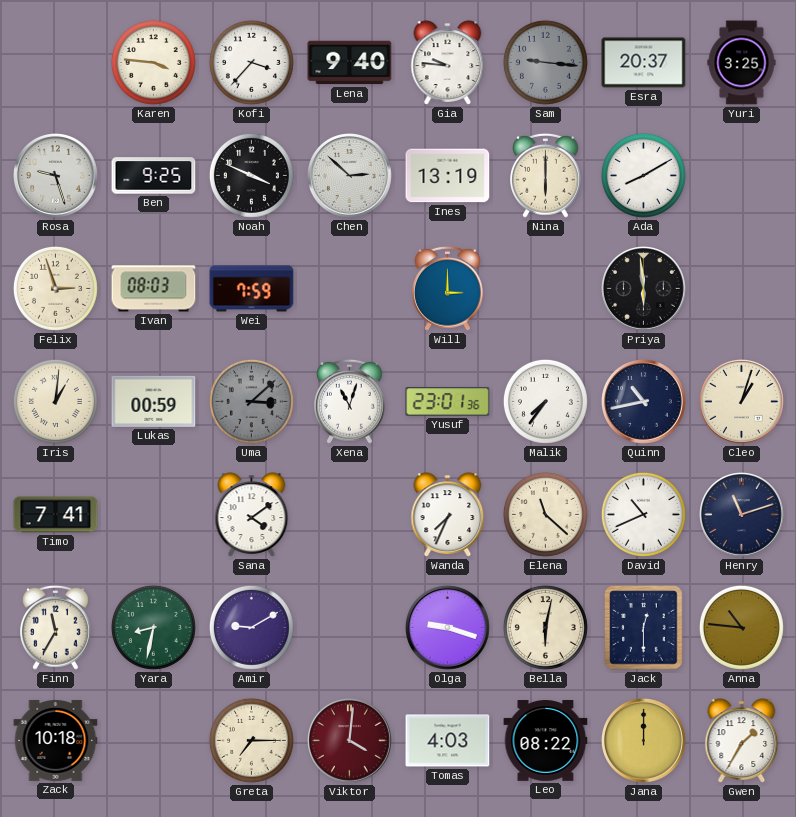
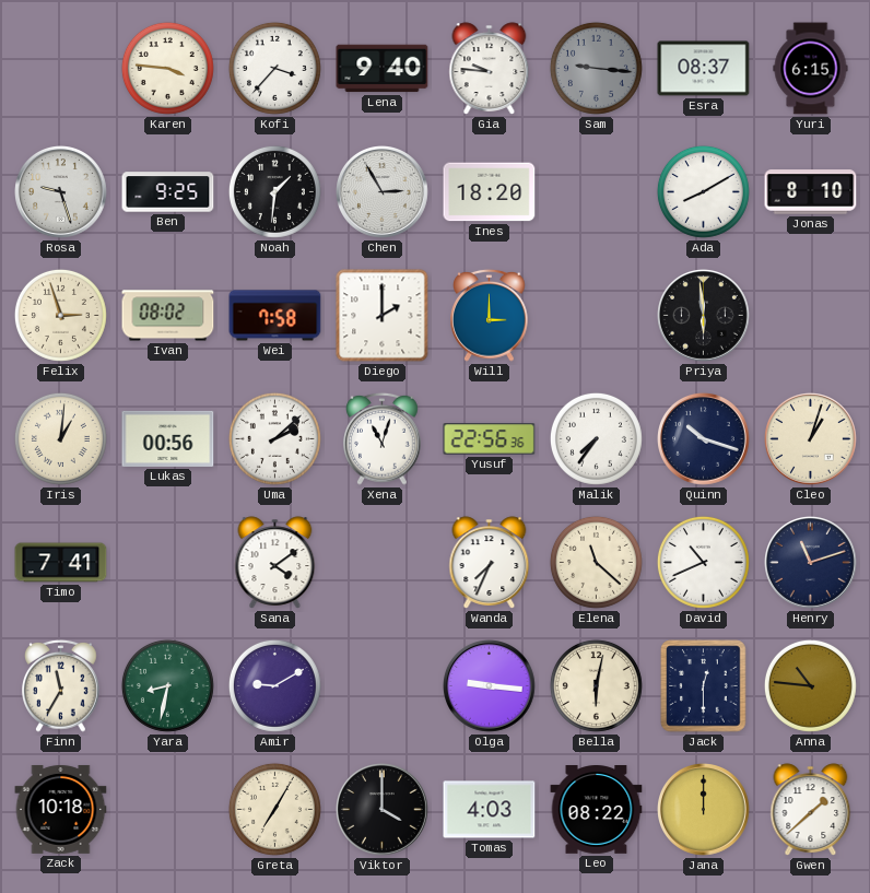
Esra: 20:37 -> 08:37 (704, 69)
Yuri: 3:25 -> 6:15 (811, 69)
Noah: 3:49 -> 1:31 (274, 191)
Chen: 2:52 -> 2:55 (383, 192)
Ines: 13:19 -> 18:20 (490, 192)
Nina: 6:00 -> none (546, 175)
Jonas: none -> 8:10 (811, 192)
Ivan: 08:03 -> 08:02 (168, 316)
Wei: 7:59 -> 7:58 (275, 316)
Diego: none -> 2:00 (383, 316)
Lukas: 00:59 -> 00:56 (168, 438)
Uma: 3:08 -> 2:08 (274, 438)
Uma dial: grey -> white (274, 438)
Yusuf: 23:01 -> 22:56 (490, 439)
Quinn: 10:43 -> 10:18 (704, 439)
Olga: 9:18 -> 9:16 (490, 686)
Greta: 7:15 -> 7:05 (274, 809)
Viktor: 4:01 -> 4:00 (383, 810)
Viktor dial: burgundy -> black (383, 810)
Gwen: 1:35 -> 1:38 (811, 810)
